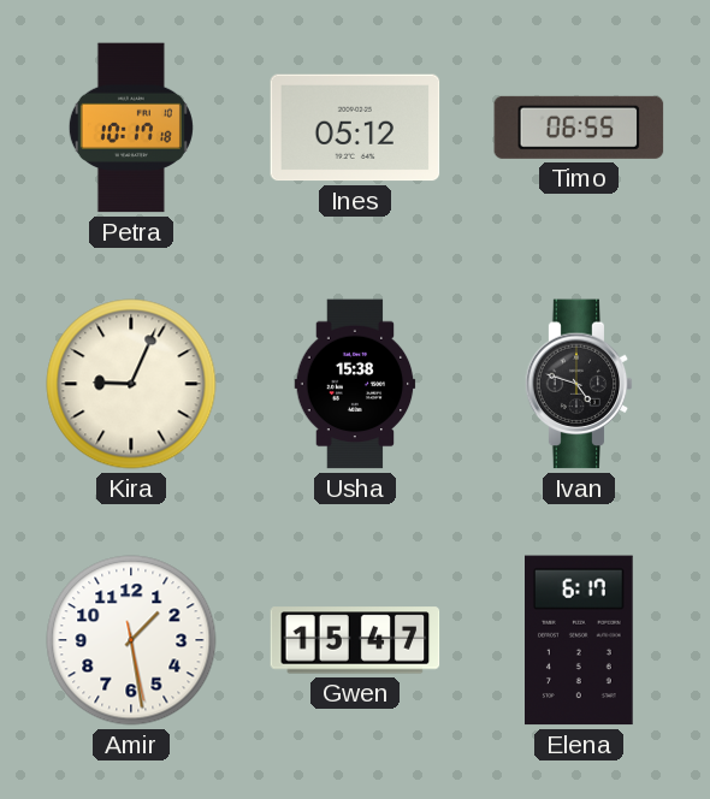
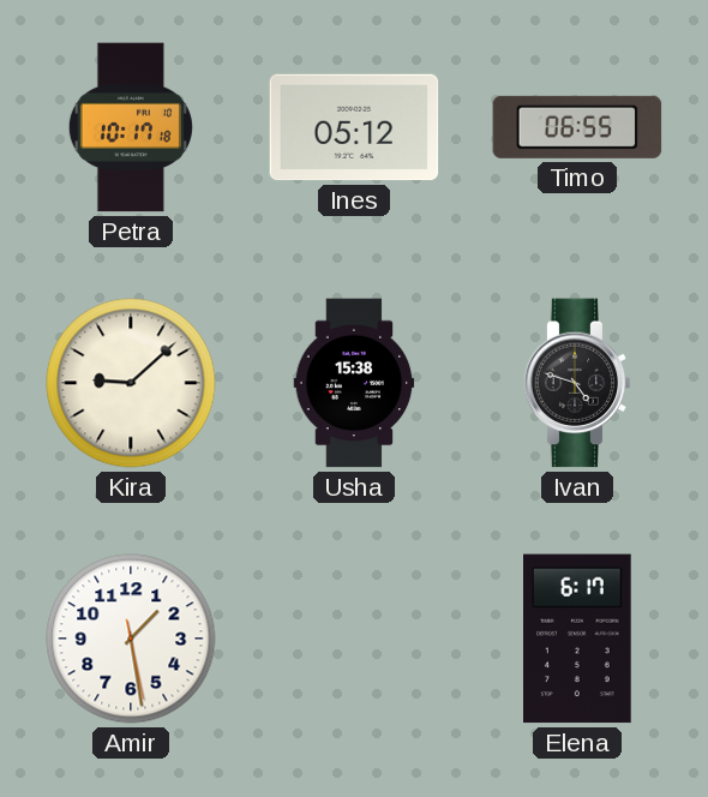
Kira: 9:04 -> 9:08 (131, 383)
Gwen: 15:47 -> none (355, 640)
